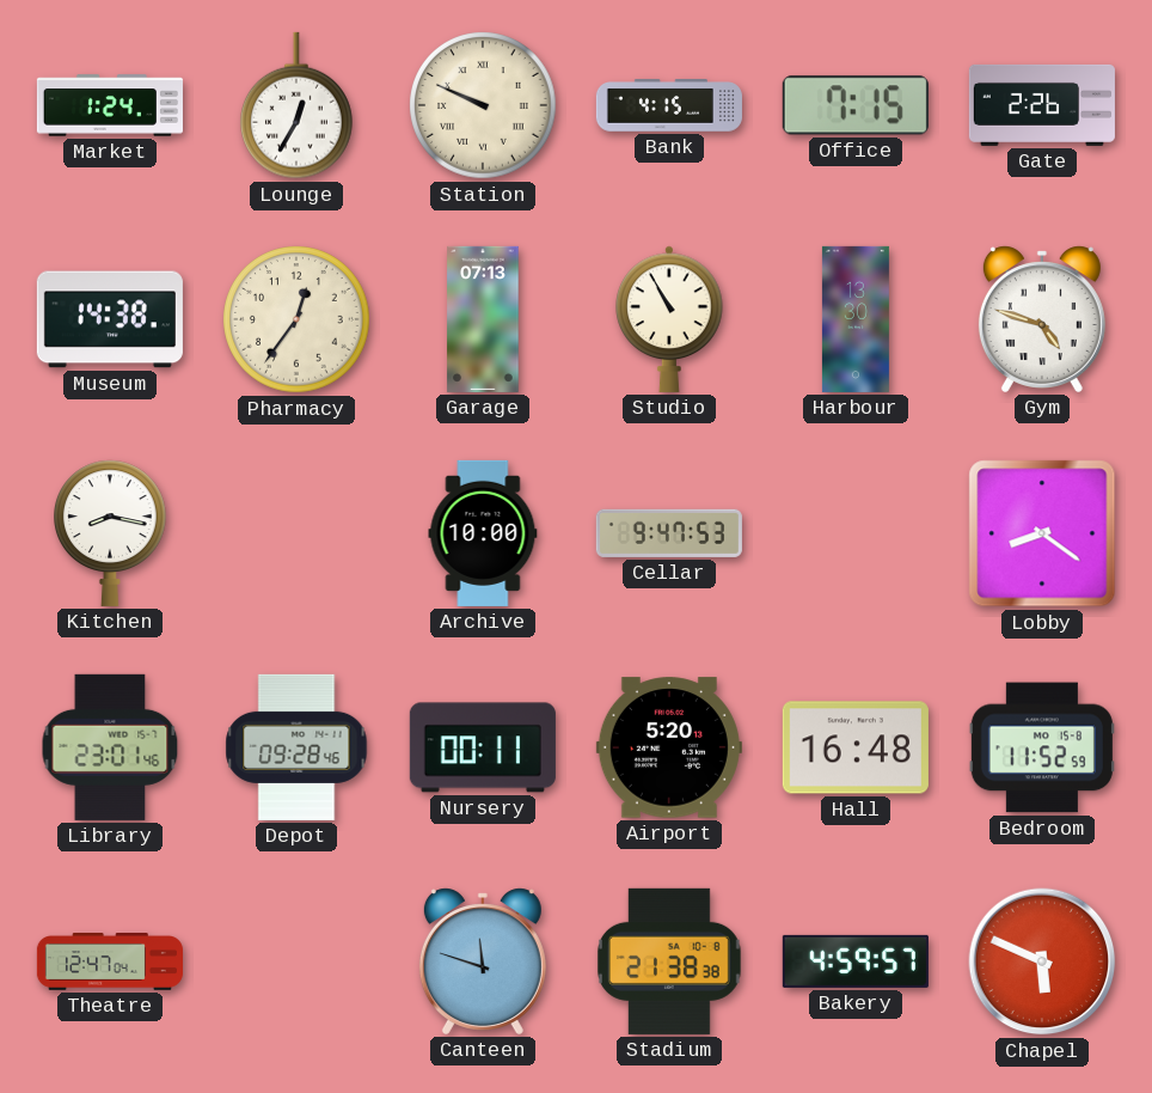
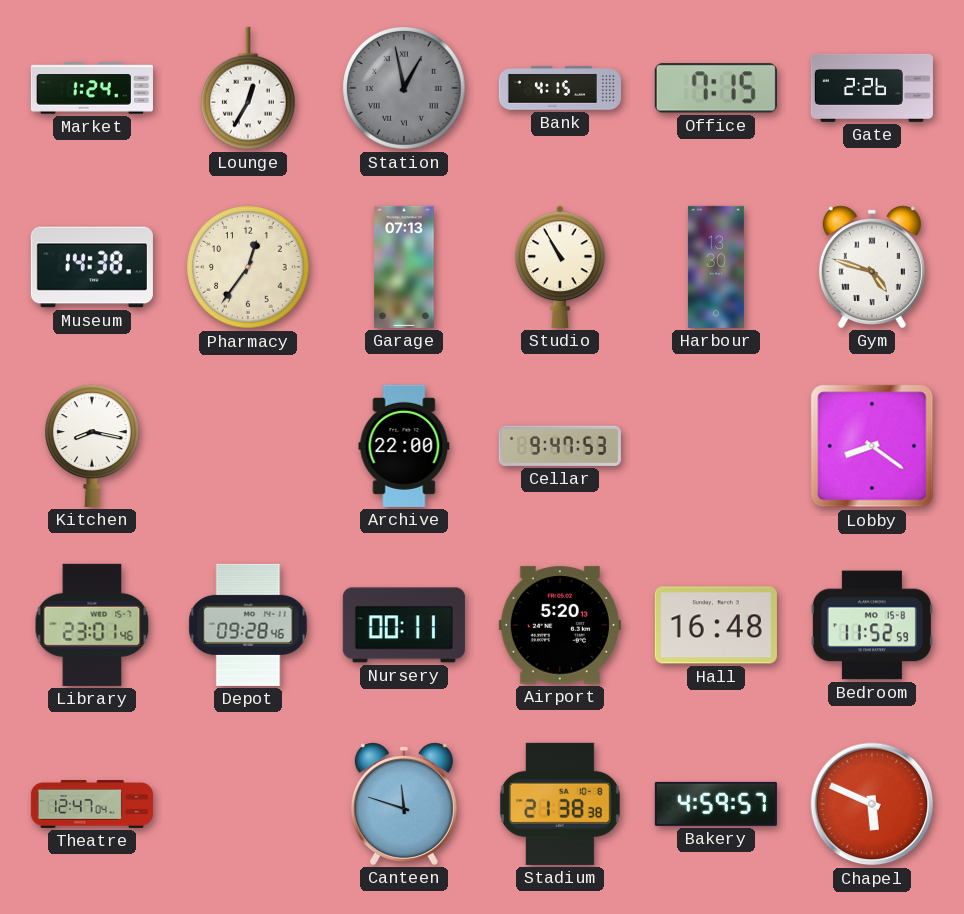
Station: 9:49 -> 12:58 (404, 88)
Station dial: cream -> grey (404, 88)
Archive: 10:00 -> 22:00 (404, 446)
